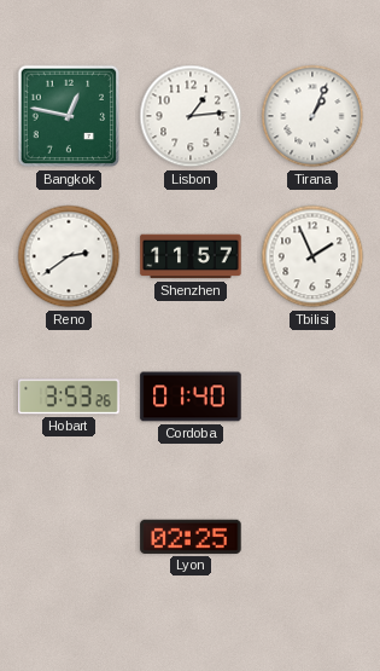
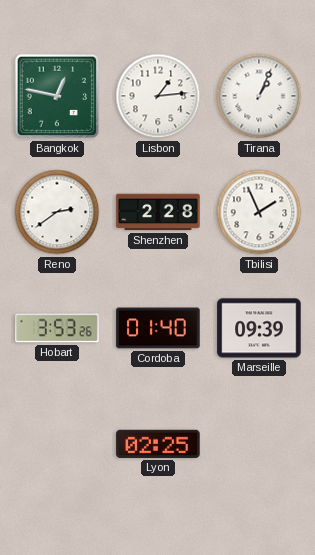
Shenzhen: 11:57 -> 2:28 (158, 212)
Marseille: none -> 09:39 (259, 328)
